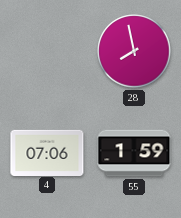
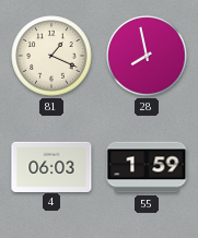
81: none -> 1:19 (51, 56)
4: 07:06 -> 06:03 (51, 166)
